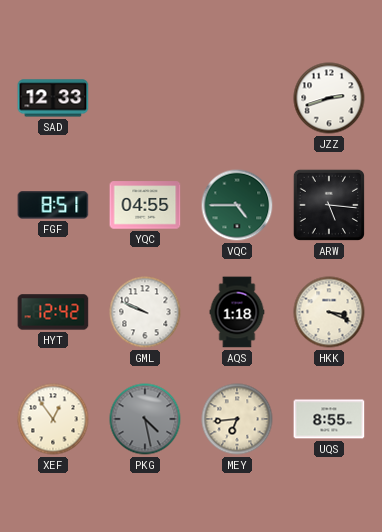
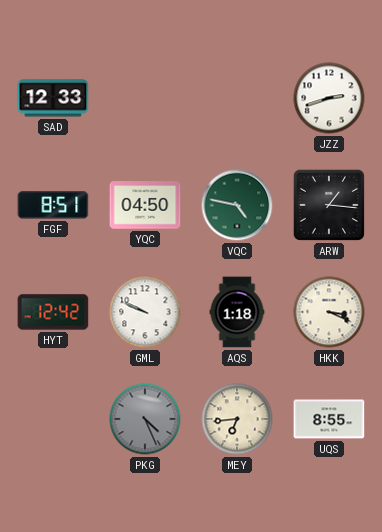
YQC: 04:55 -> 04:50 (145, 205)
VQC: 4:45 -> 4:47 (237, 205)
ARW: 5:16 -> 1:16 (329, 205)
XEF: 12:54 -> none (53, 419)
PKG: 4:28 -> 4:26 (145, 419)
